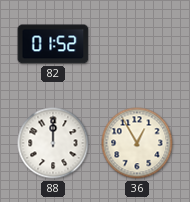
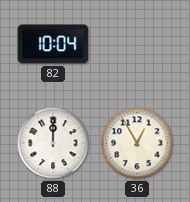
82: 01:52 -> 10:04 (53, 44)
